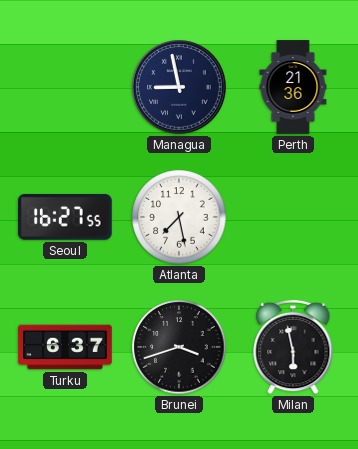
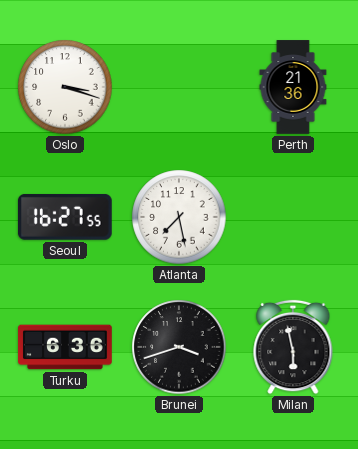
Oslo: none -> 3:18 (65, 87)
Managua: 8:58 -> none (179, 87)
Turku: 6:37 -> 6:36 (65, 347)
